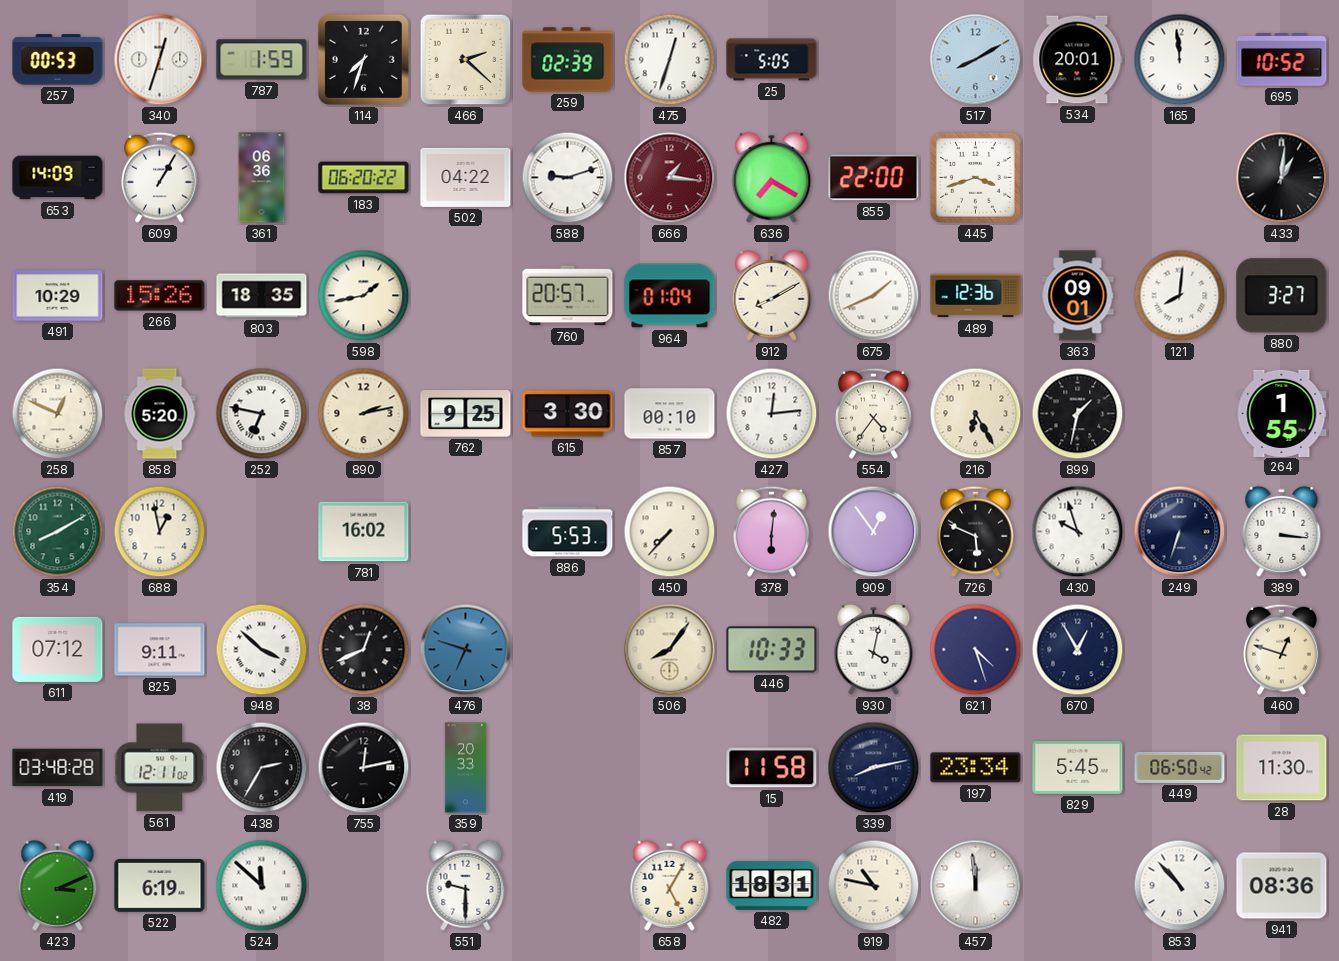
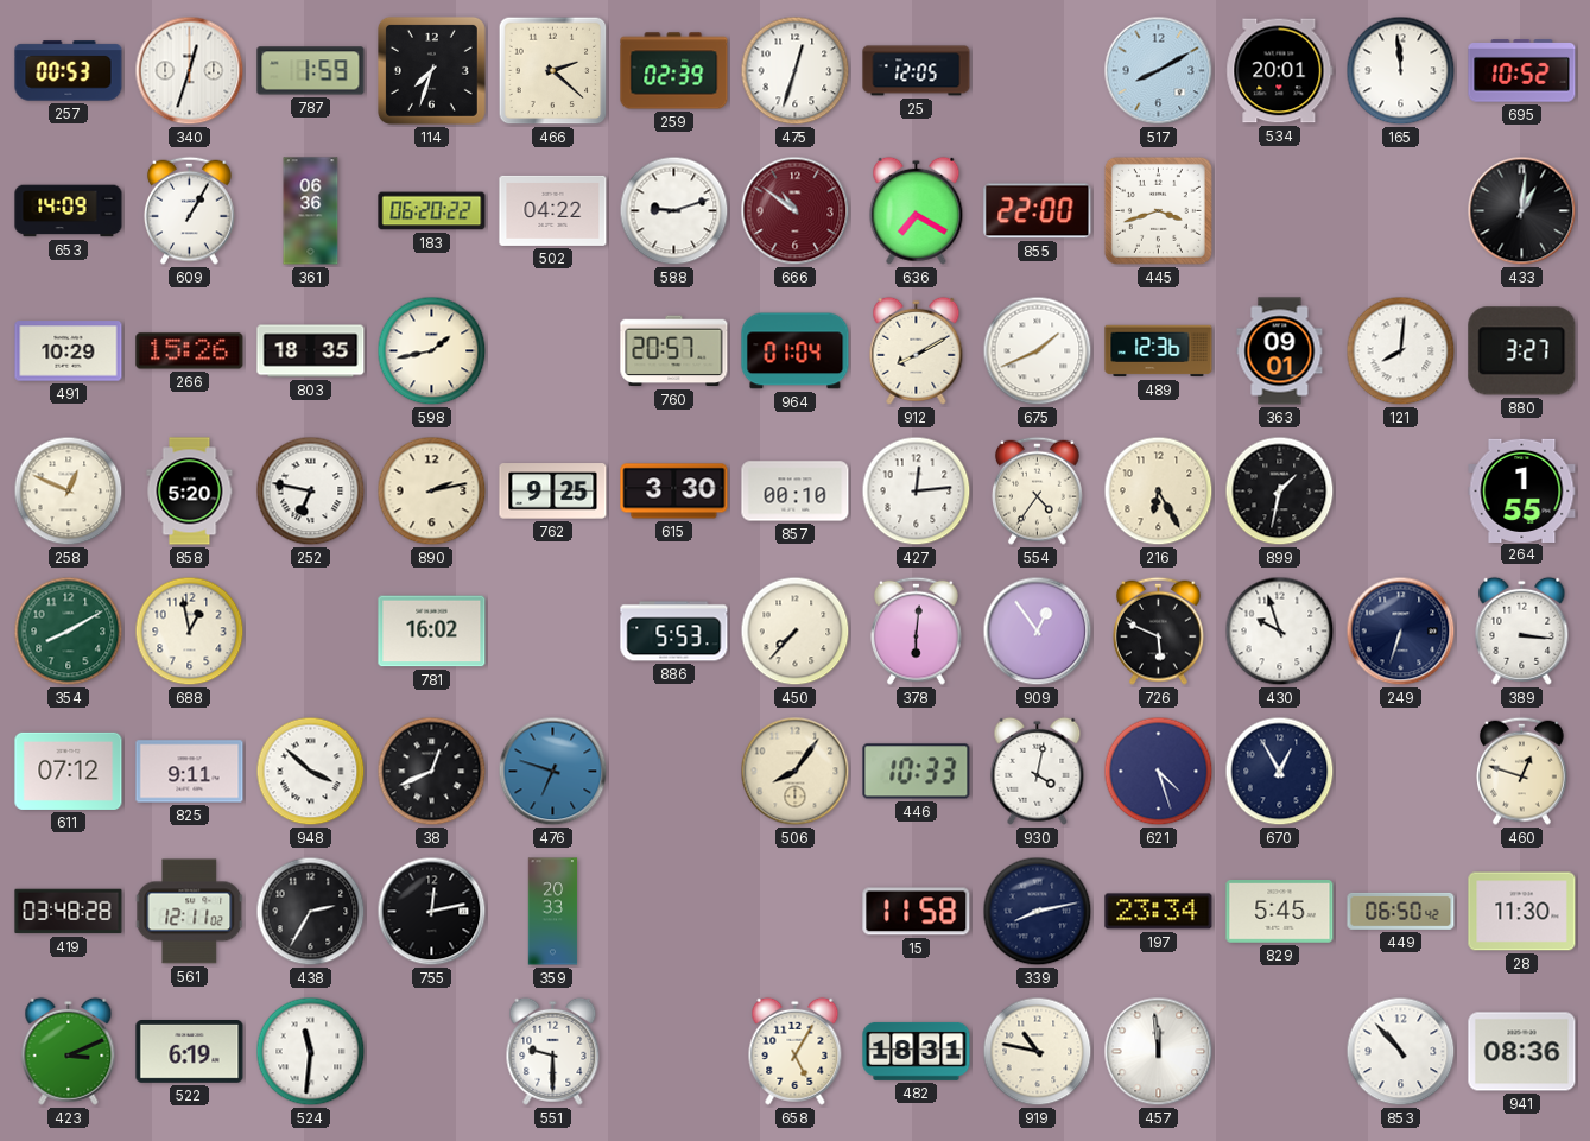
25: 5:05 -> 12:05 (917, 71)
666: 1:16 -> 10:51 (796, 211)
524: 11:52 -> 11:31 (311, 1052)
